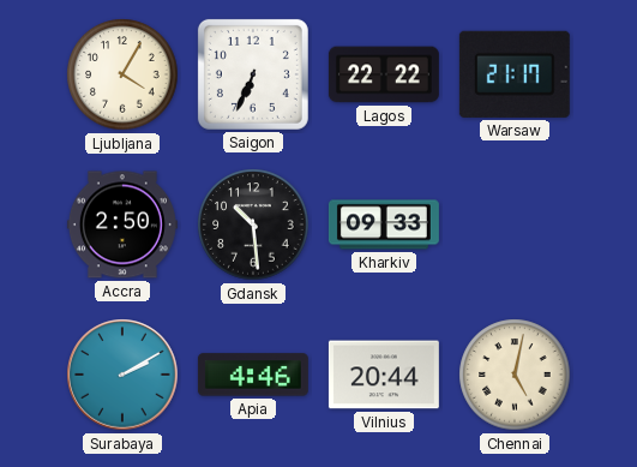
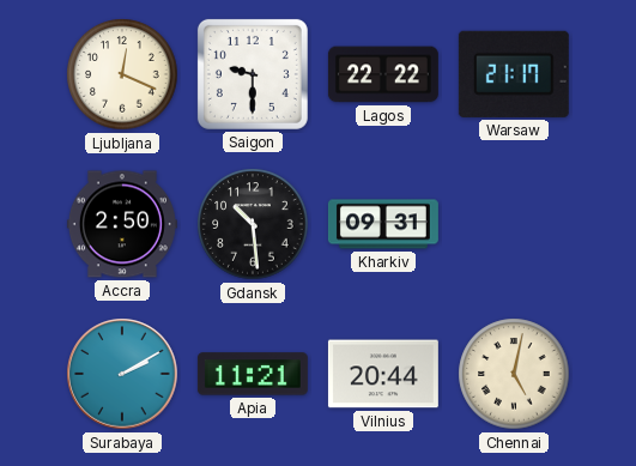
Ljubljana: 4:05 -> 12:19 (122, 74)
Saigon: 6:34 -> 9:30 (253, 74)
Kharkiv: 09:33 -> 09:31 (383, 224)
Apia: 4:46 -> 11:21 (253, 374)
